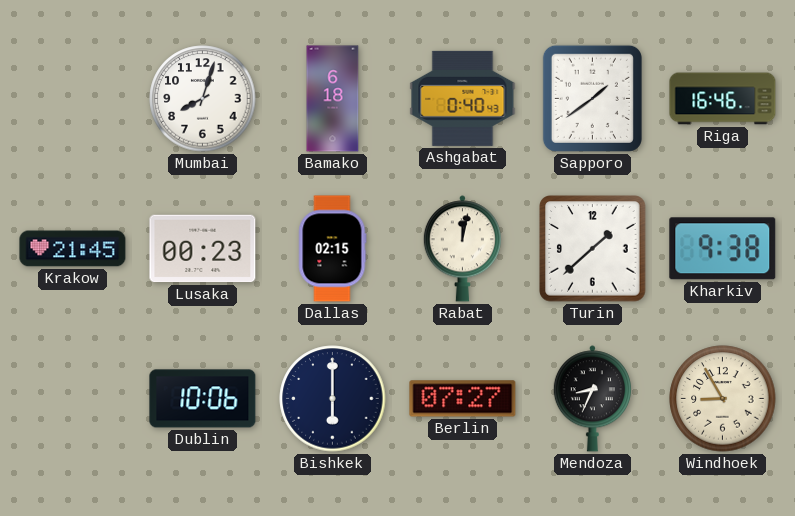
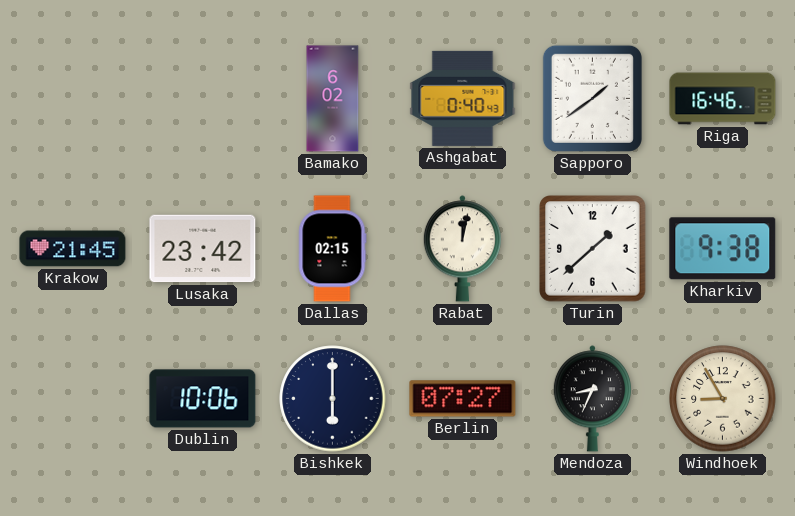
Mumbai: 8:03 -> none (203, 99)
Bamako: 6:18 -> 6:02 (333, 99)
Lusaka: 00:23 -> 23:42 (203, 249)
